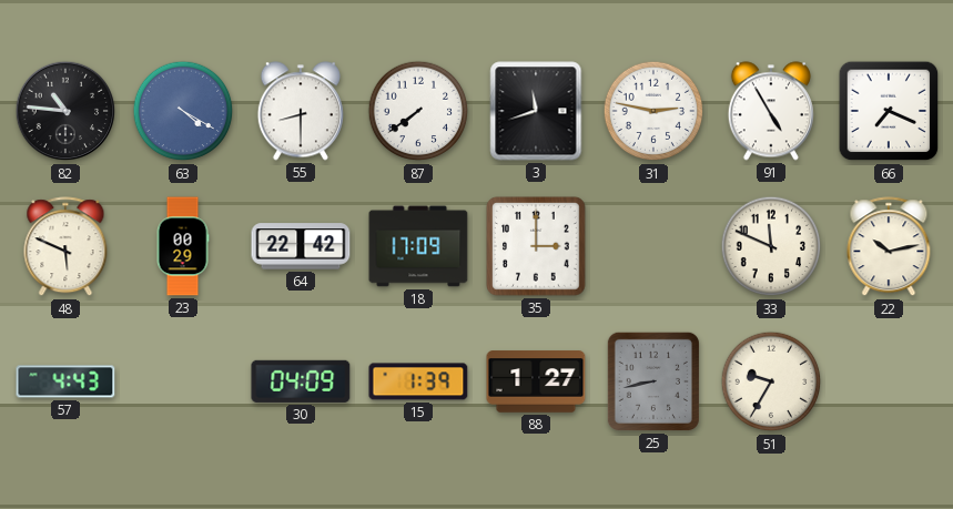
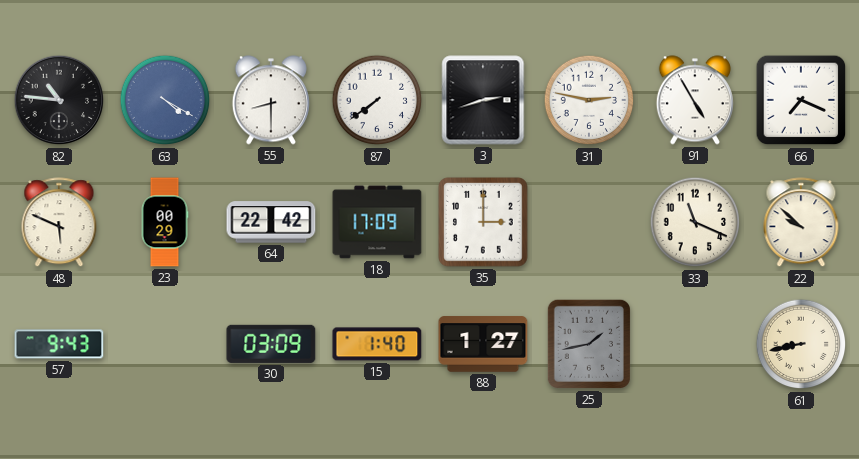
3: 11:42 -> 2:42 (483, 100)
33: 11:49 -> 11:19 (695, 222)
22: 10:13 -> 9:52 (801, 223)
57: 4:43 -> 9:43 (59, 344)
30: 04:09 -> 03:09 (271, 344)
15: 1:39 -> 1:40 (377, 344)
25: 8:43 -> 1:43 (589, 344)
51: 9:35 -> none (771, 381)
61: none -> 8:43 (801, 344)
